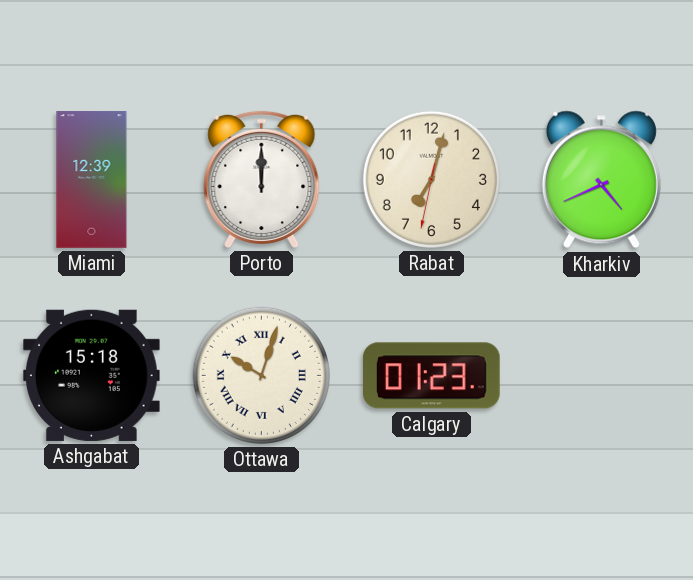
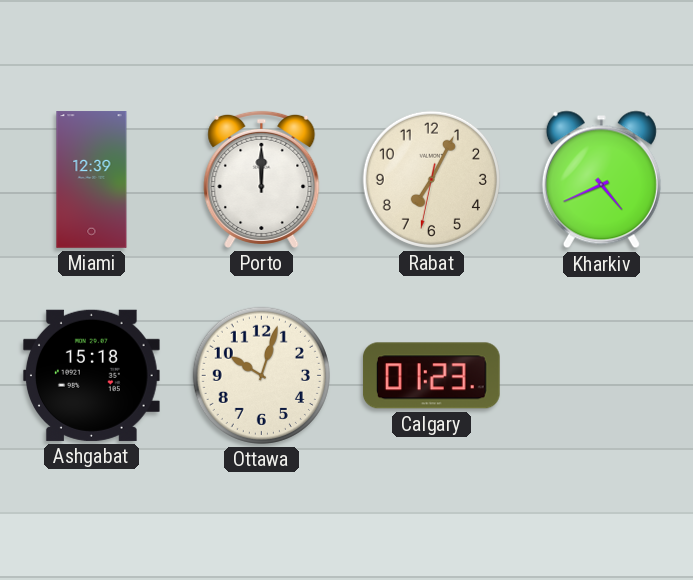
Rabat: 7:02 -> 7:04 (431, 179)
Ottawa numerals: Roman -> Arabic (261, 375)
